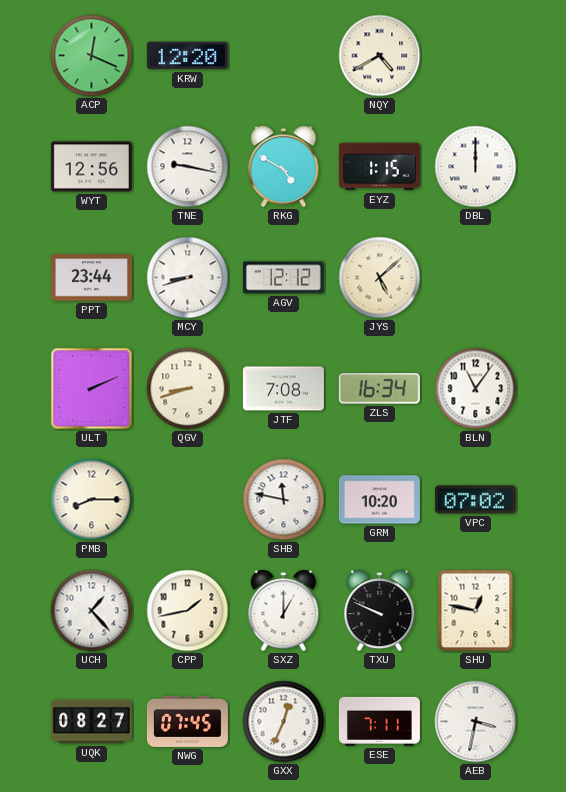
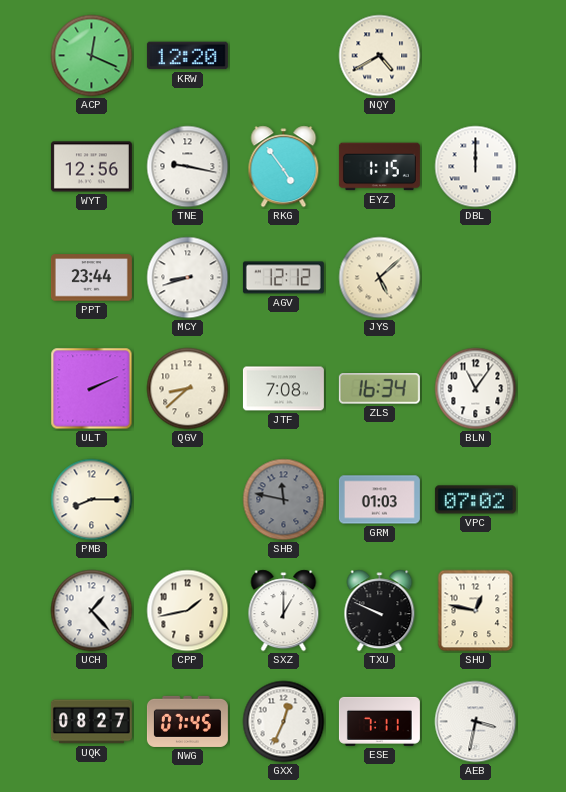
RKG: 4:50 -> 4:54 (284, 167)
QGV: 8:42 -> 8:38 (188, 389)
SHB dial: white -> grey (284, 500)
GRM: 10:20 -> 01:03 (379, 500)
